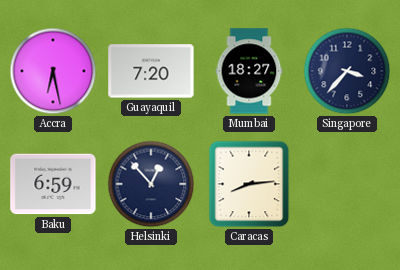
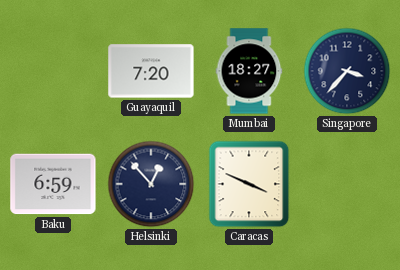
Accra: 6:28 -> none (53, 71)
Caracas: 8:14 -> 3:49 (249, 184)
